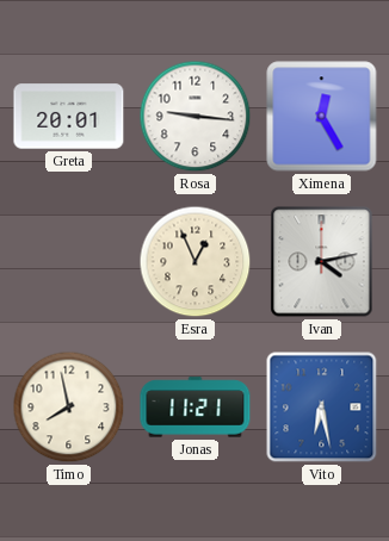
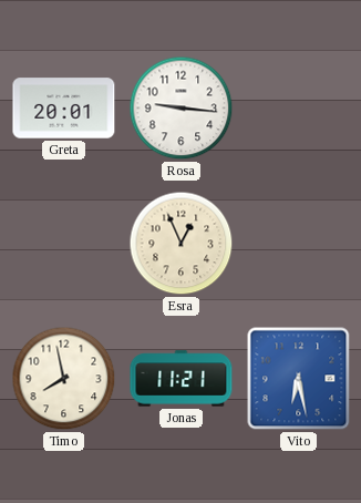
Ximena: 12:25 -> none (322, 117)
Ivan: 4:13 -> none (322, 262)
